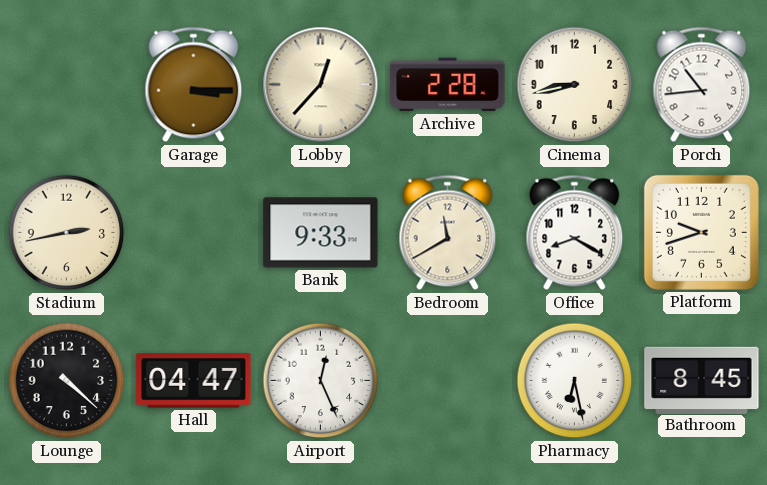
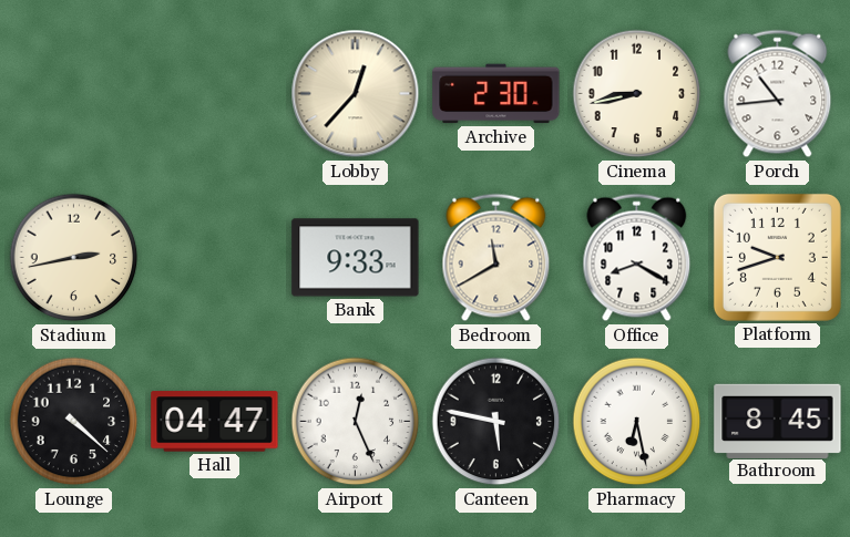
Garage: 3:15 -> none (194, 85)
Archive: 2:28 -> 2:30 (496, 94)
Canteen: none -> 5:47 (496, 422)
